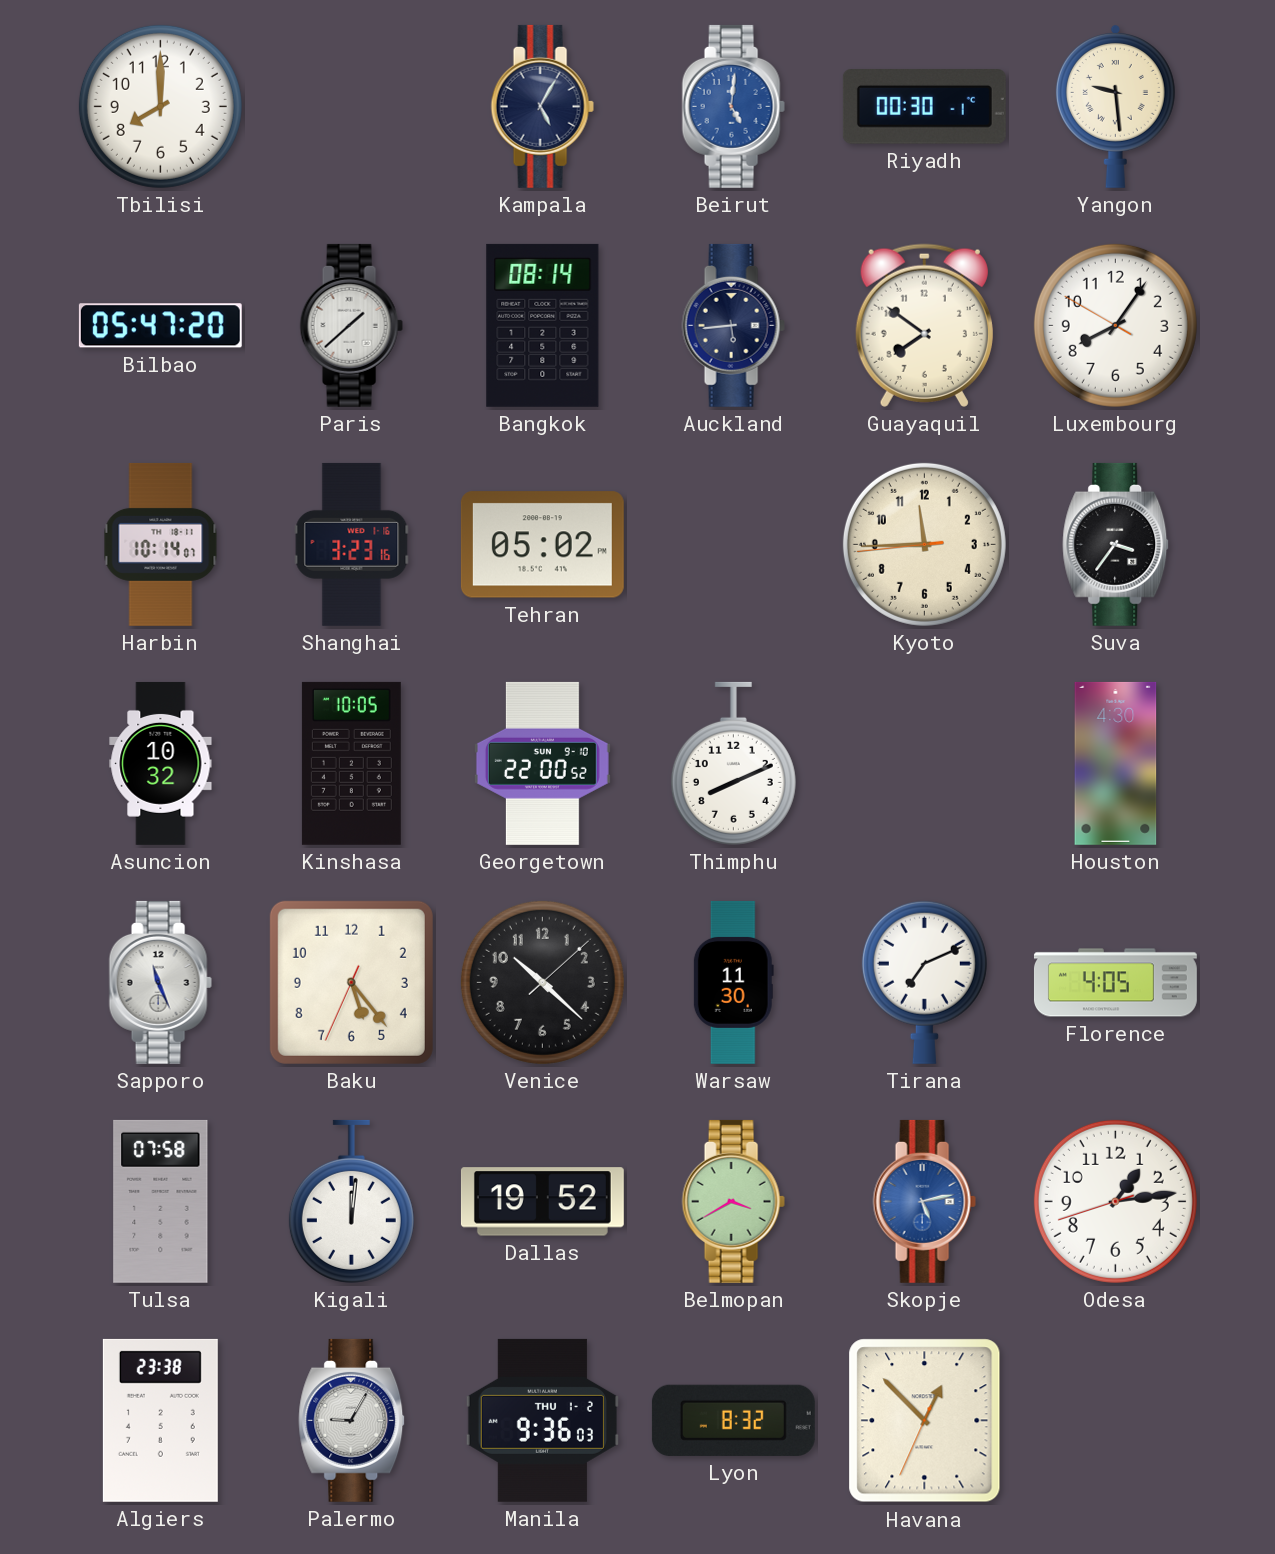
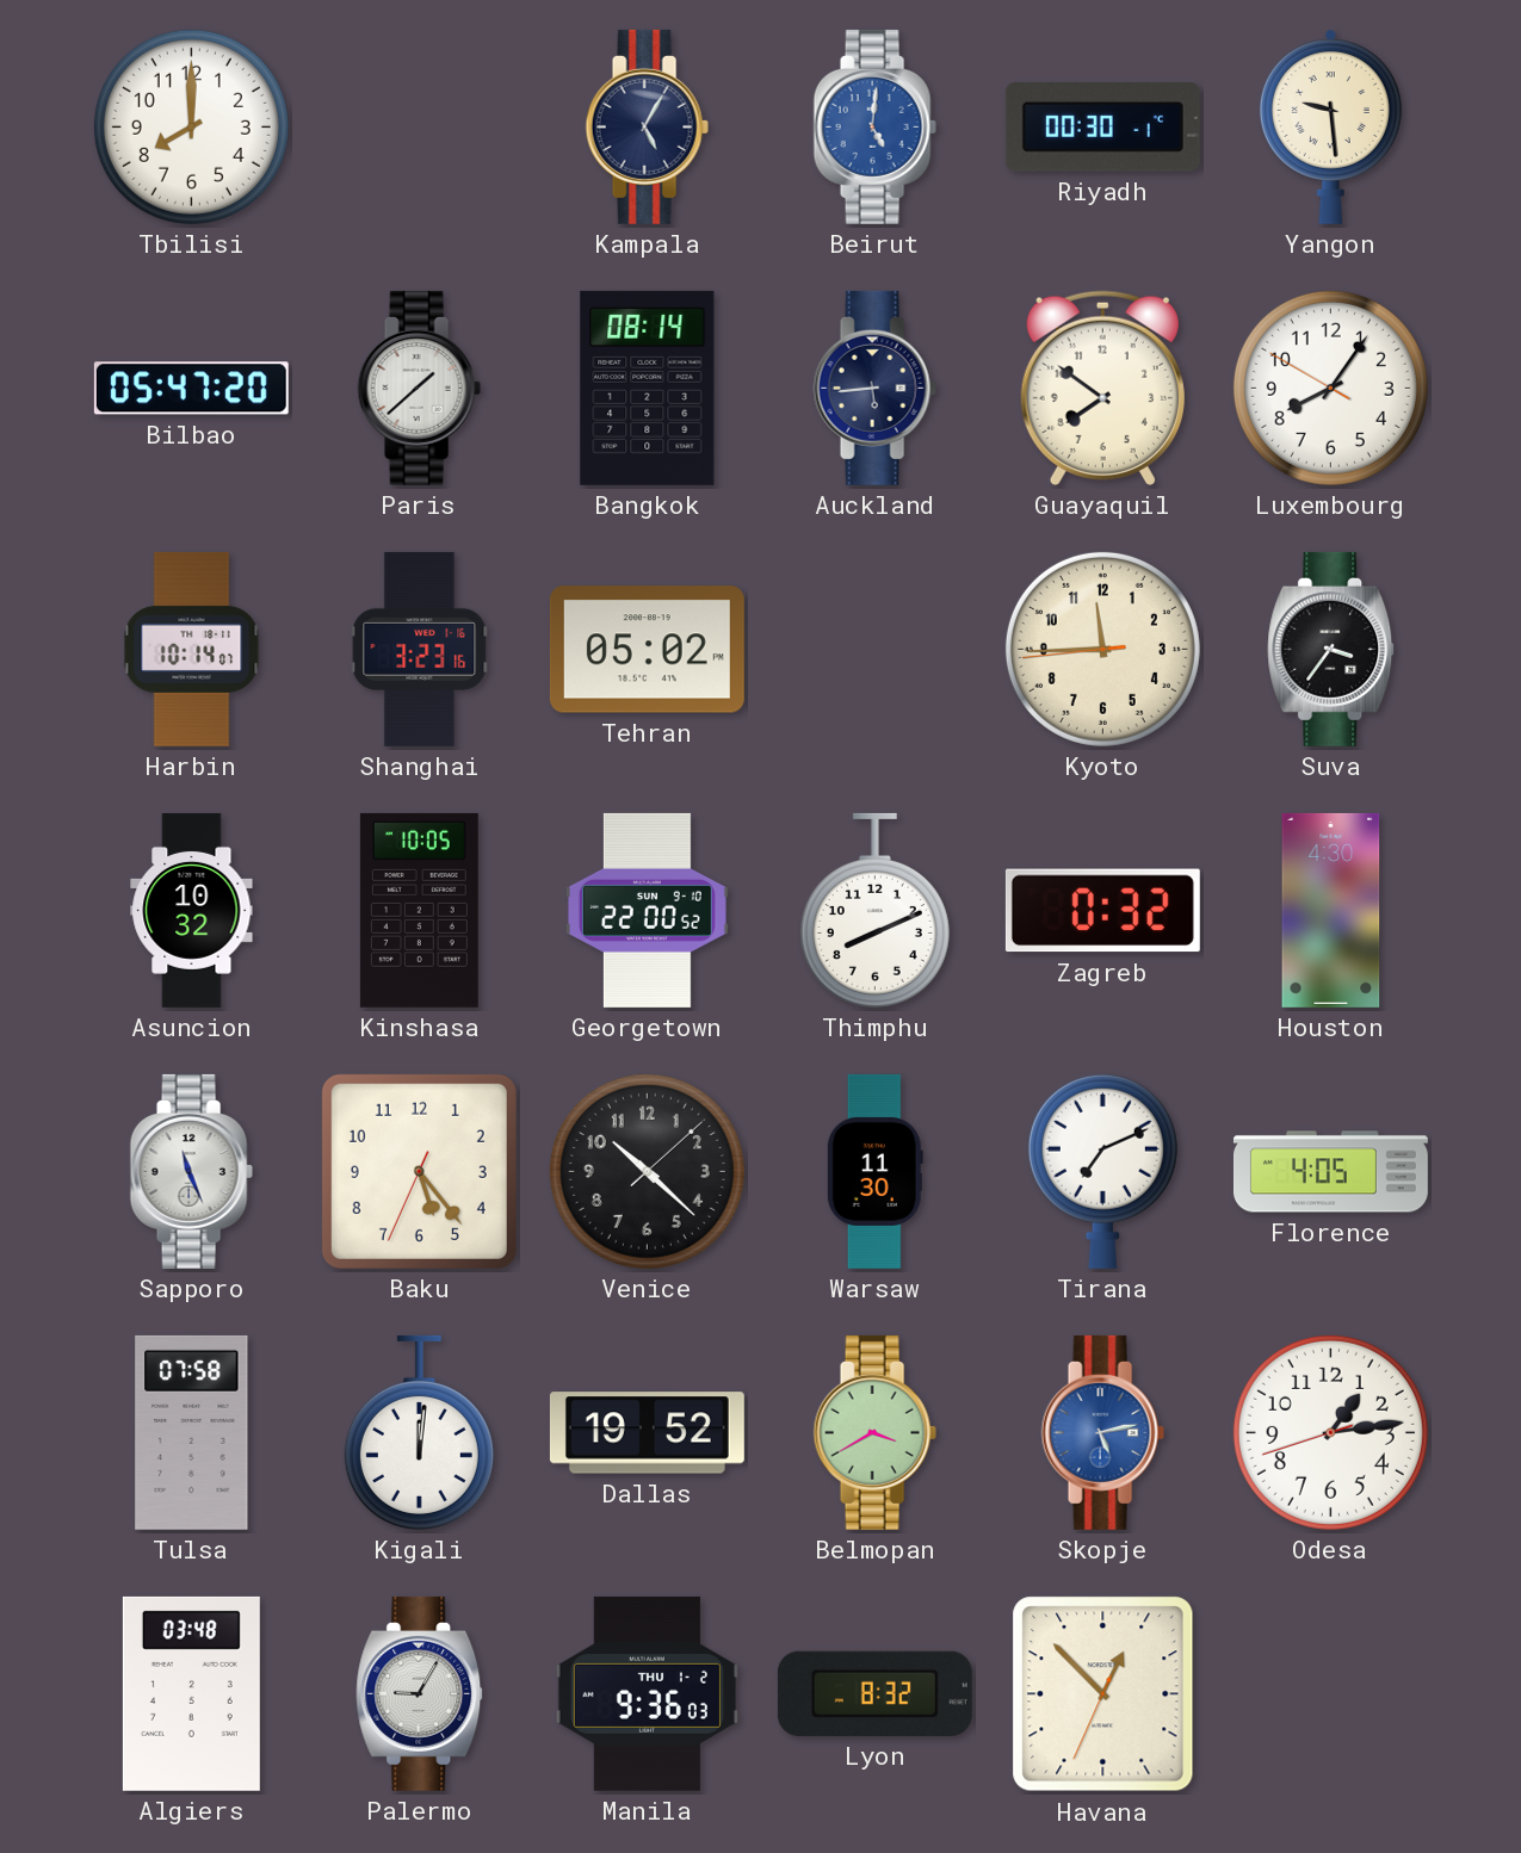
Zagreb: none -> 0:32 (1102, 911)
Algiers: 23:38 -> 03:48 (191, 1693)
